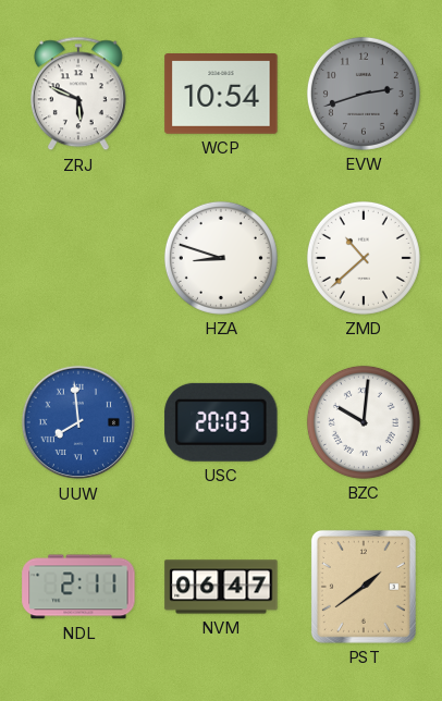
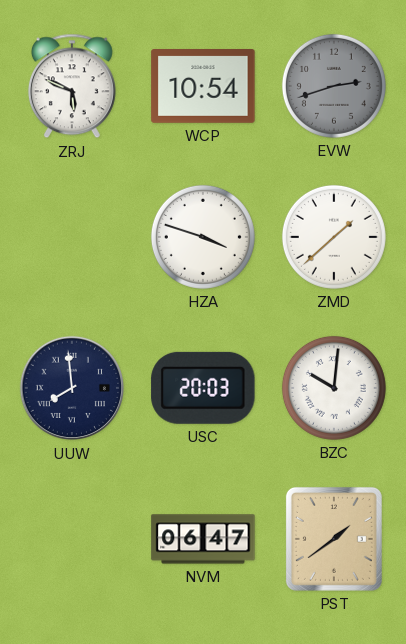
HZA: 8:48 -> 3:48 (203, 237)
ZMD: 10:38 -> 1:38 (334, 237)
UUW dial: blue -> navy (72, 388)
NDL: 2:11 -> none (78, 587)
